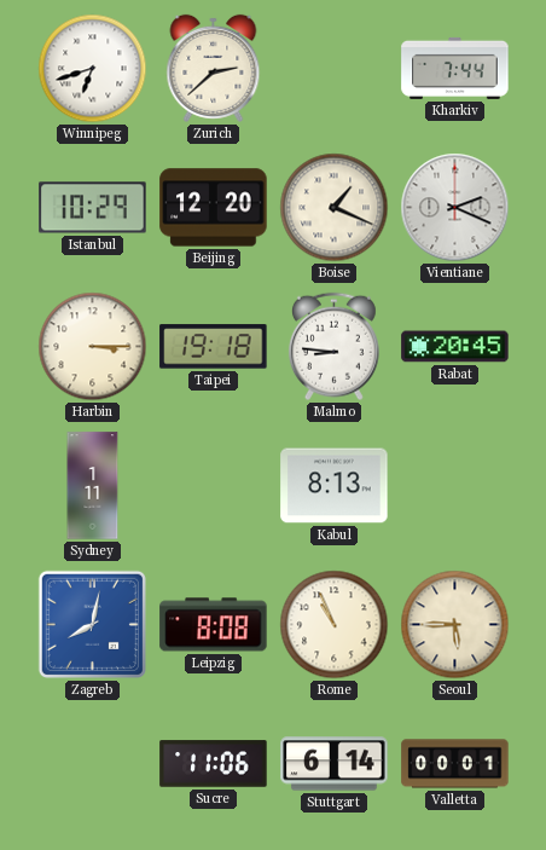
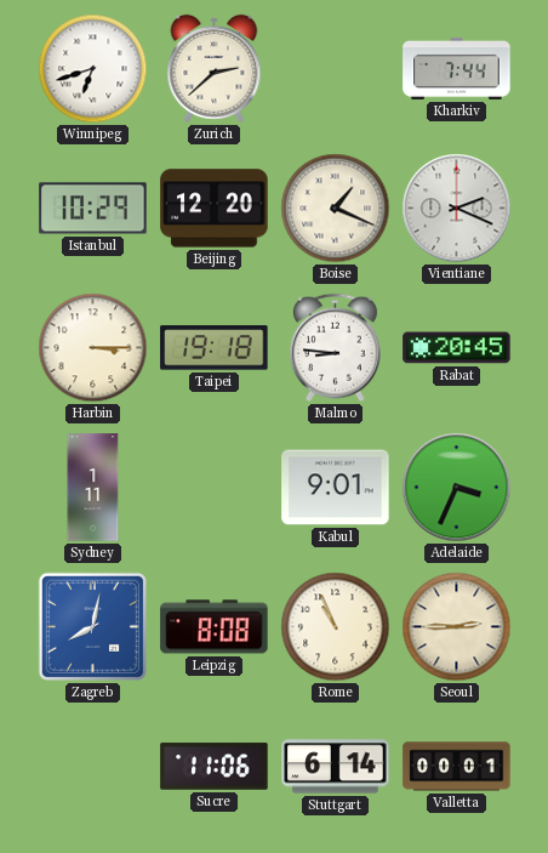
Kabul: 8:13 -> 9:01 (336, 488)
Adelaide: none -> 3:34 (457, 488)
Seoul: 5:45 -> 2:45 (457, 627)
